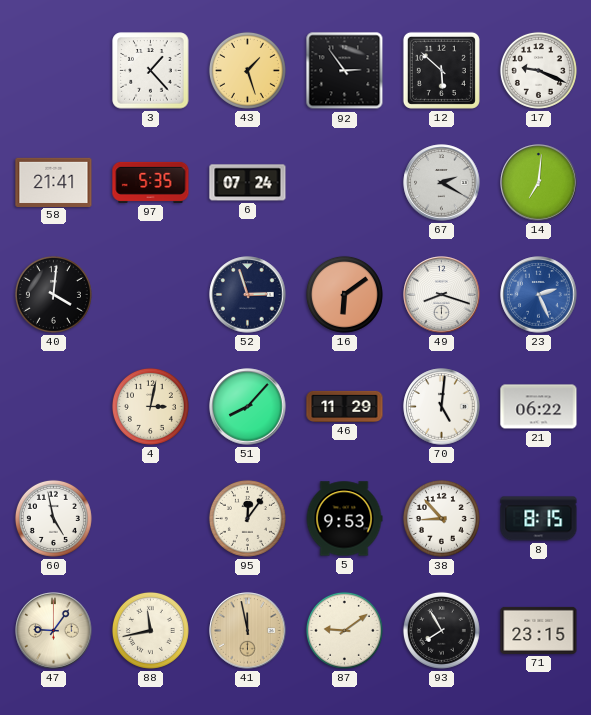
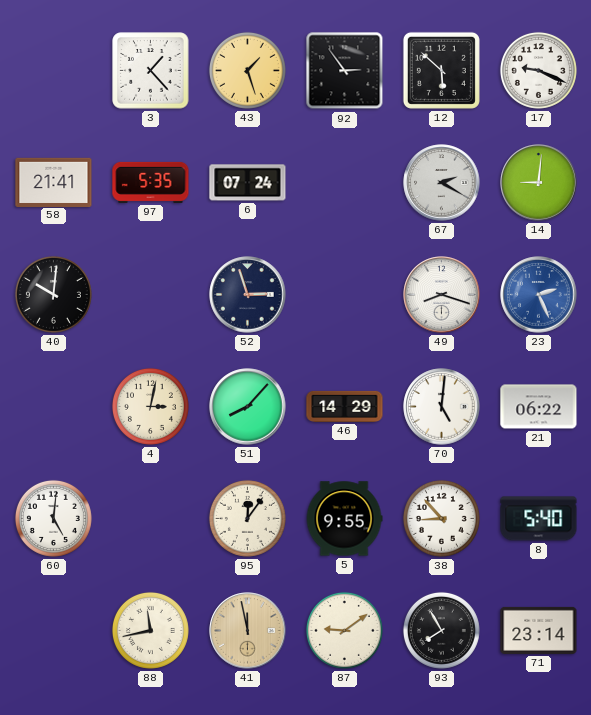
14: 7:01 -> 9:01 (539, 183)
40: 4:01 -> 10:01 (53, 294)
16: 6:09 -> none (344, 294)
46: 11:29 -> 14:29 (345, 406)
60: 4:58 -> 5:01 (53, 518)
5: 9:53 -> 9:55 (344, 519)
8: 8:15 -> 5:40 (539, 519)
47: 9:06 -> none (54, 631)
71: 23:15 -> 23:14 (539, 630)
